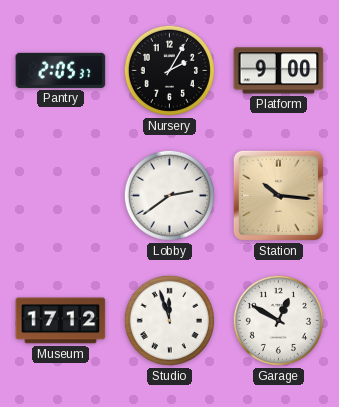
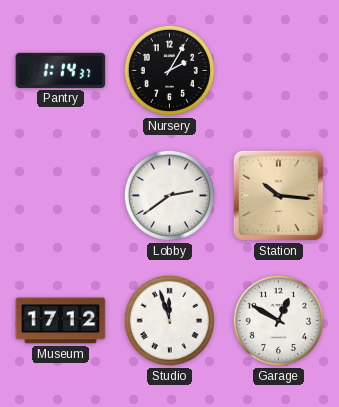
Pantry: 2:05 -> 1:14 (61, 70)
Platform: 9:00 -> none (279, 71)
